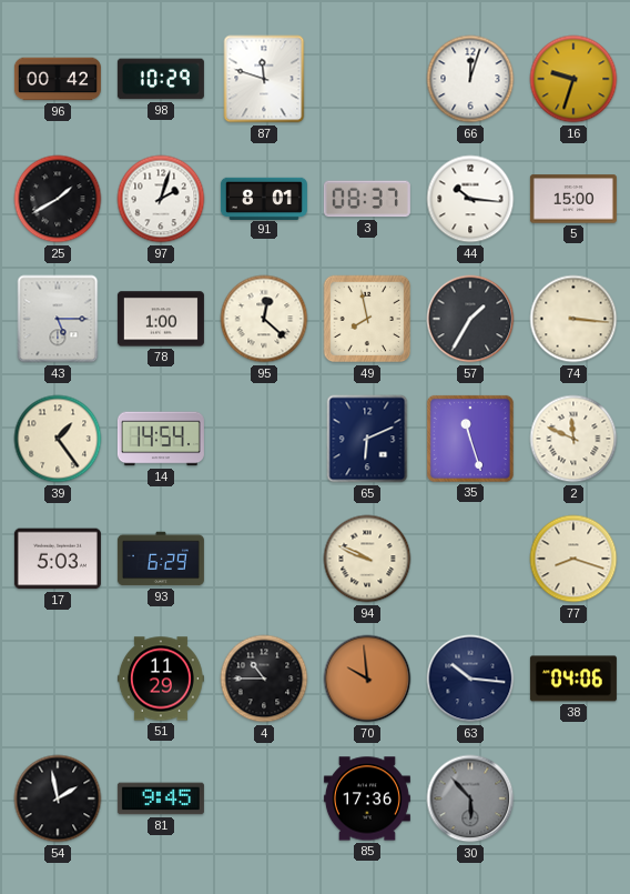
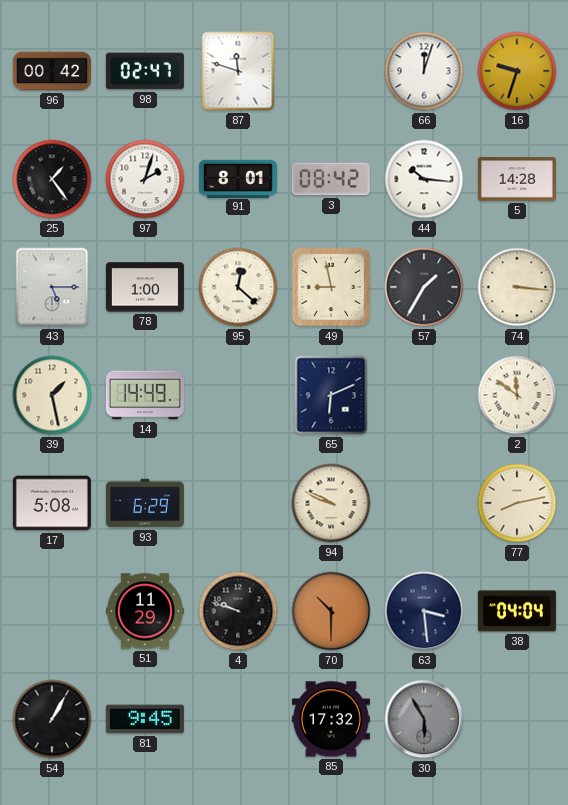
98: 10:29 -> 02:47 (145, 71)
25: 1:40 -> 1:24 (52, 179)
3: 08:37 -> 08:42 (331, 179)
5: 15:00 -> 14:28 (517, 179)
49: 7:58 -> 8:58 (331, 287)
39: 1:24 -> 1:28 (52, 395)
14: 14:54 -> 14:49 (145, 395)
35: 11:27 -> none (470, 439)
2: 11:49 -> 11:51 (517, 395)
17: 5:03 -> 5:08 (52, 503)
77: 8:18 -> 8:13 (517, 503)
4: 10:45 -> 9:48 (238, 611)
70: 9:59 -> 10:30 (331, 611)
63: 10:16 -> 3:29 (424, 611)
38: 04:06 -> 04:04 (517, 611)
54: 1:58 -> 1:05 (52, 719)
85: 17:36 -> 17:32 (331, 719)
30: 5:53 -> 5:55 (424, 719)
